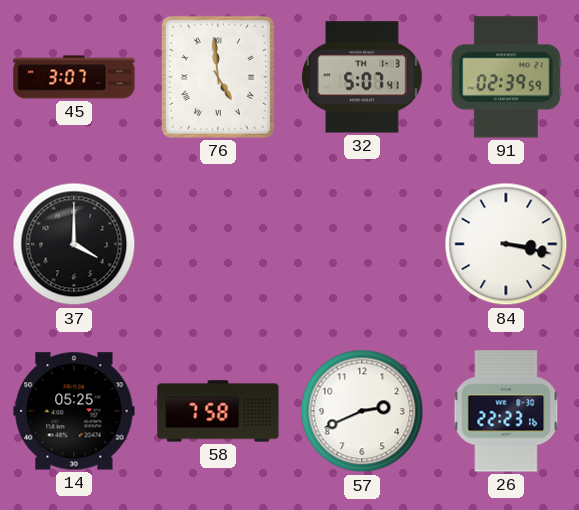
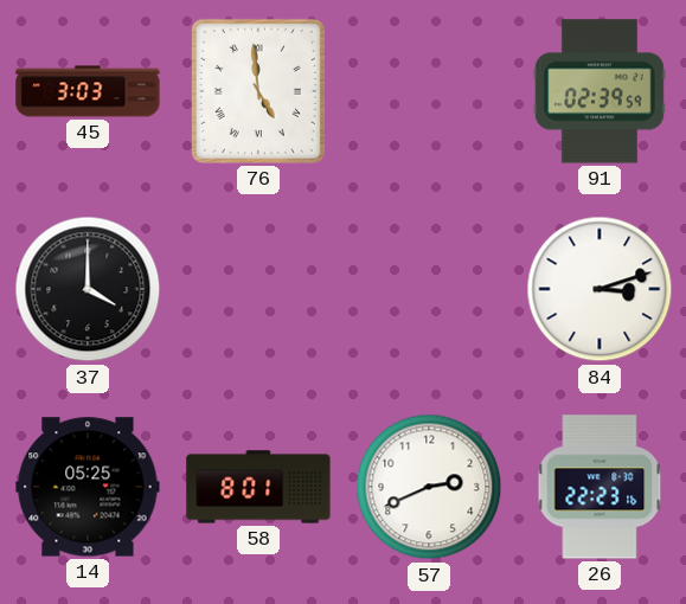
45: 3:07 -> 3:03 (88, 91)
32: 5:07 -> none (362, 77)
84: 3:17 -> 3:12 (600, 289)
58: 7:58 -> 8:01 (258, 487)
